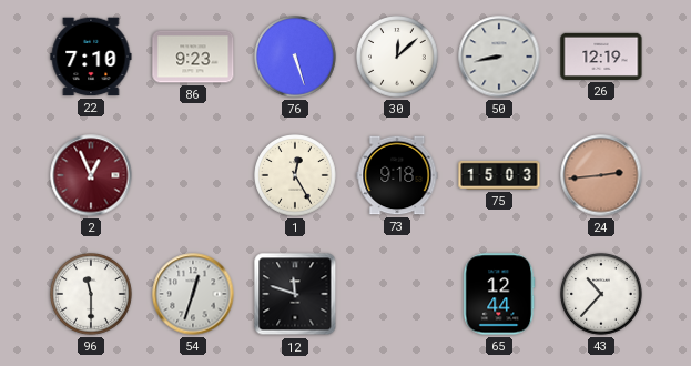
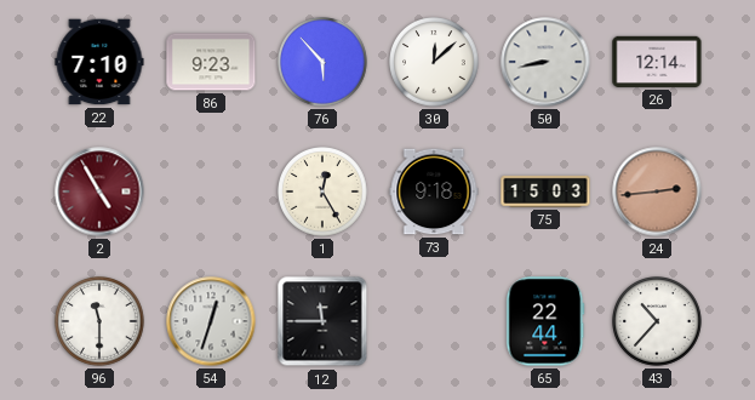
76: 5:27 -> 5:53 (322, 62)
26: 12:19 -> 12:14 (657, 62)
2: 12:56 -> 4:55 (99, 192)
12: 11:48 -> 11:45 (322, 321)
65: 12:44 -> 22:44 (545, 321)
